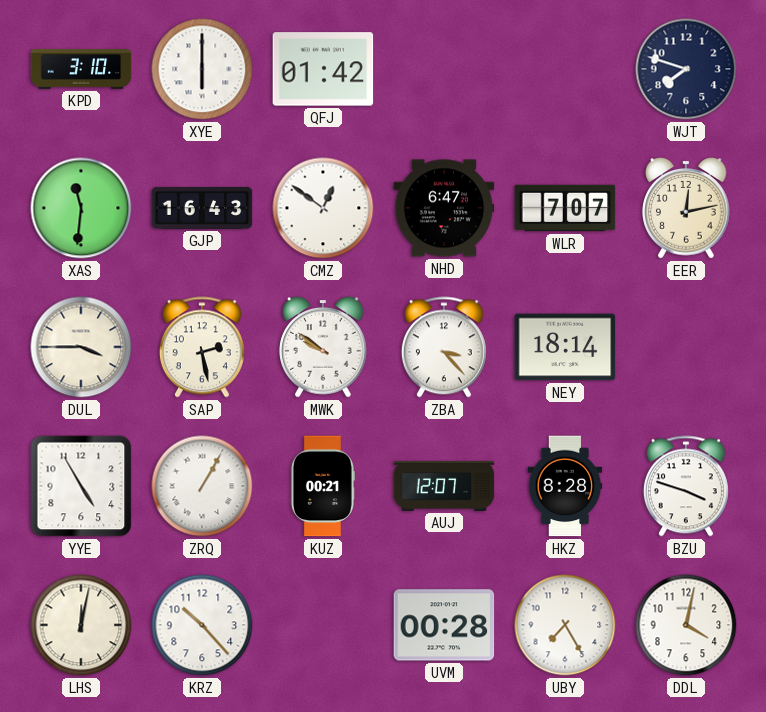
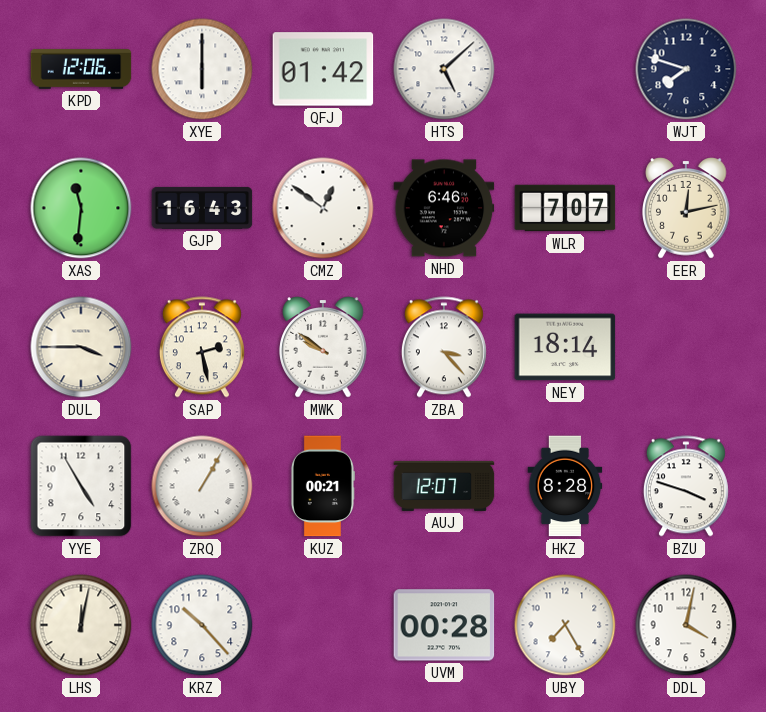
KPD: 3:10 -> 12:06 (81, 69)
HTS: none -> 5:08 (444, 69)
NHD: 6:47 -> 6:46 (444, 208)
